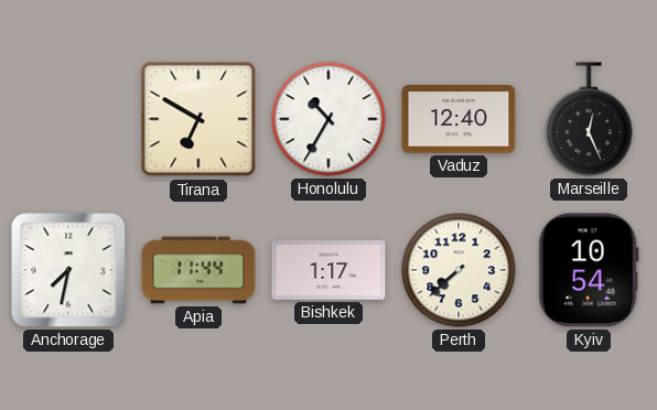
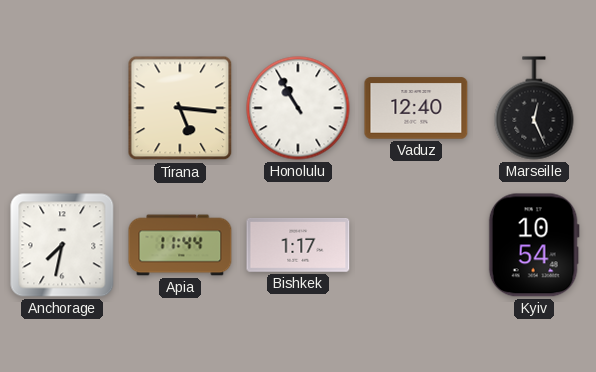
Tirana: 6:50 -> 5:16 (180, 108)
Honolulu: 10:35 -> 10:55 (298, 108)
Perth: 7:38 -> none (459, 270)
